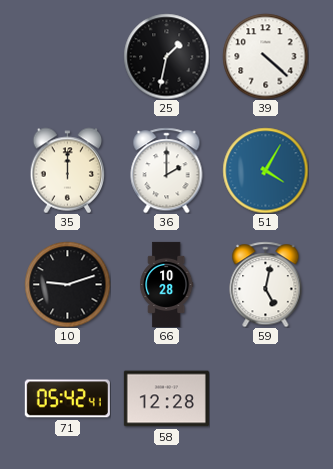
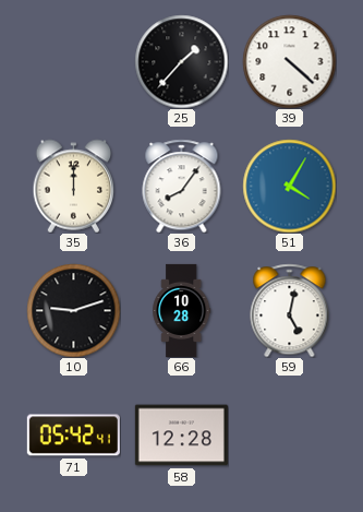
25: 1:32 -> 1:37 (181, 61)
36: 2:00 -> 8:06 (182, 186)
